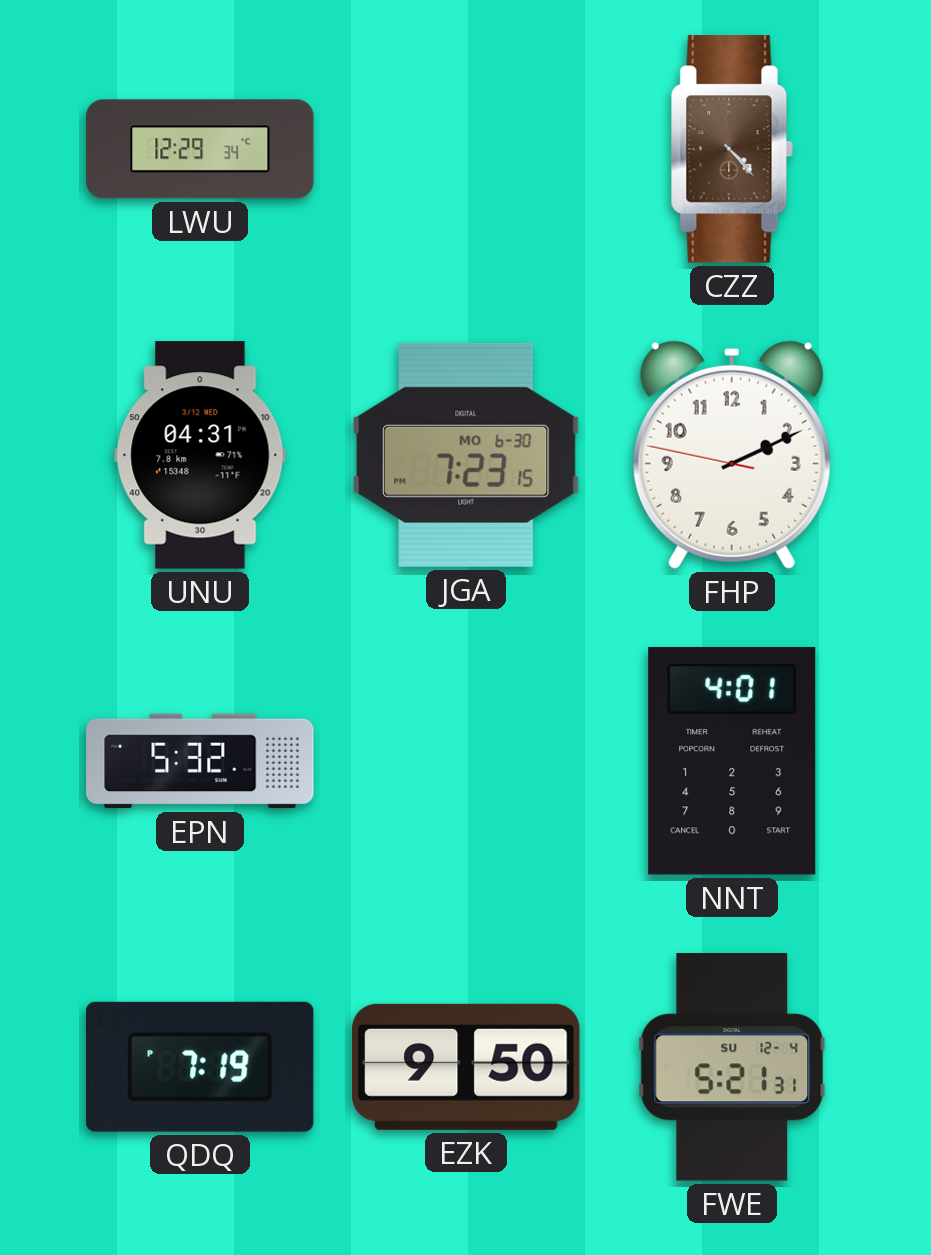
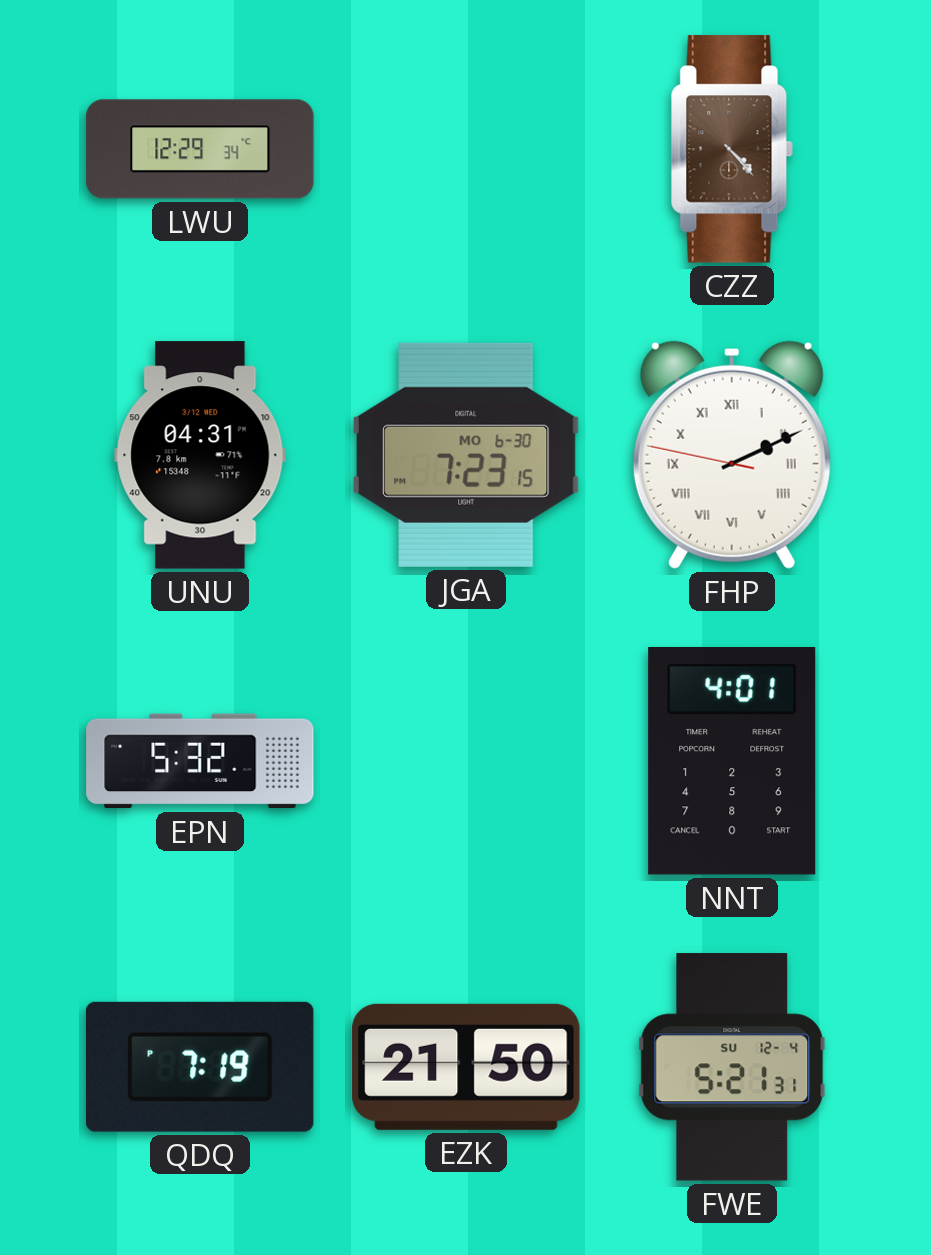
FHP numerals: Arabic -> Roman (732, 455)
EZK: 9:50 -> 21:50 (466, 1067)
